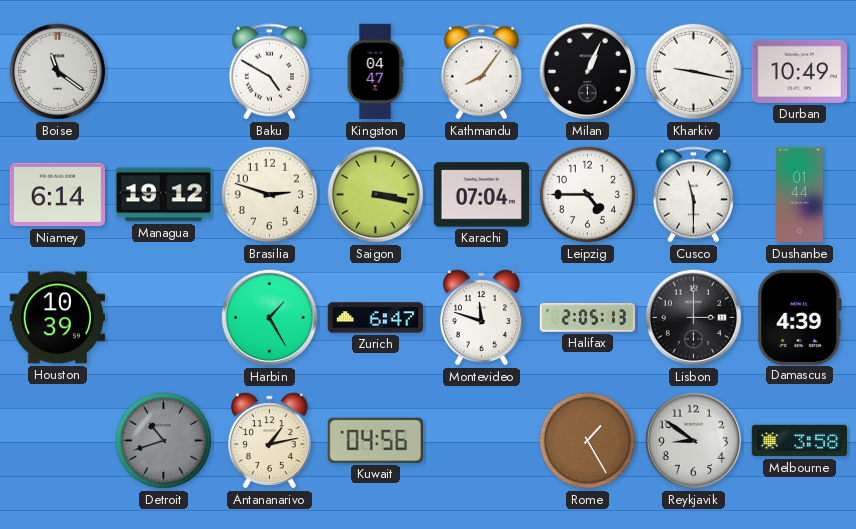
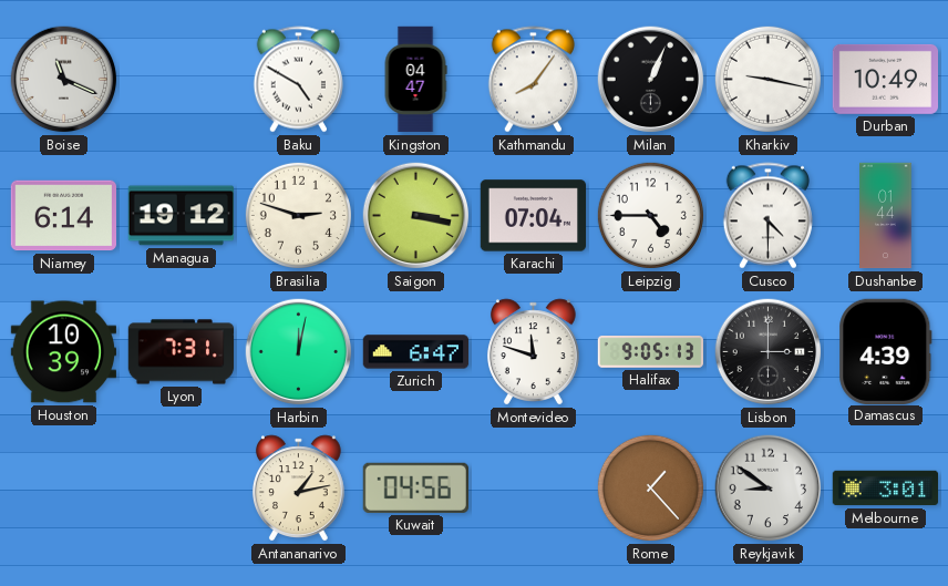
Boise: 11:21 -> 11:19 (64, 80)
Cusco: 11:30 -> 4:30 (767, 216)
Lyon: none -> 7:31 (182, 352)
Harbin: 1:25 -> 12:02 (299, 352)
Halifax: 2:05 -> 9:05 (650, 351)
Detroit: 10:42 -> none (163, 440)
Rome: 1:25 -> 1:23 (650, 487)
Melbourne: 3:58 -> 3:01 (886, 489)
